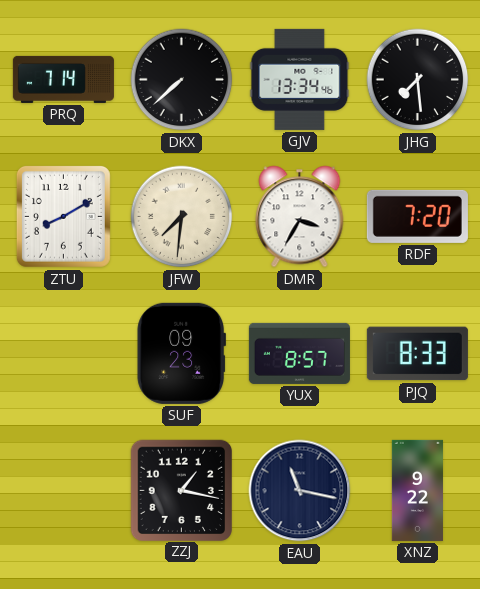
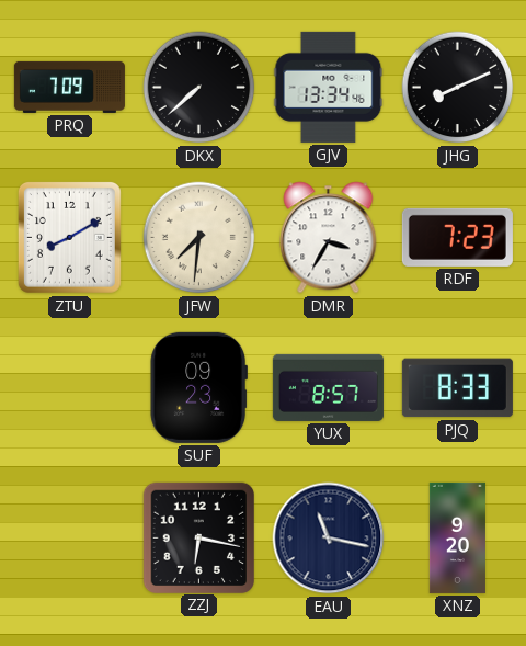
PRQ: 7:14 -> 7:09 (69, 87)
JHG: 7:29 -> 8:11 (458, 88)
RDF: 7:20 -> 7:23 (457, 237)
ZZJ: 1:17 -> 6:17 (198, 537)
XNZ: 9:22 -> 9:20 (457, 537)
